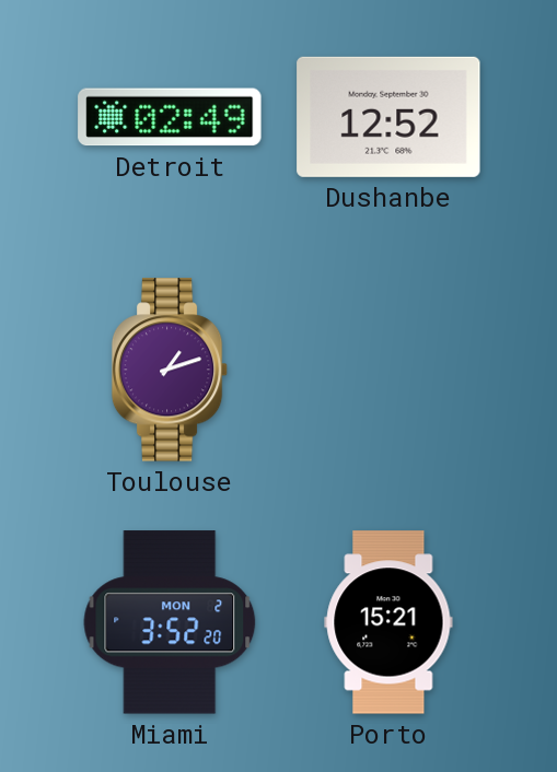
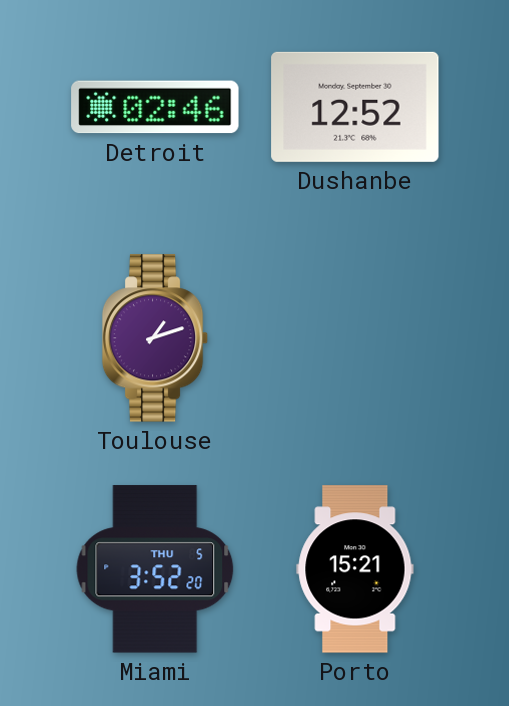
Detroit: 02:49 -> 02:46 (155, 107)
Miami date: MON 2 -> THU 5 (155, 569)
